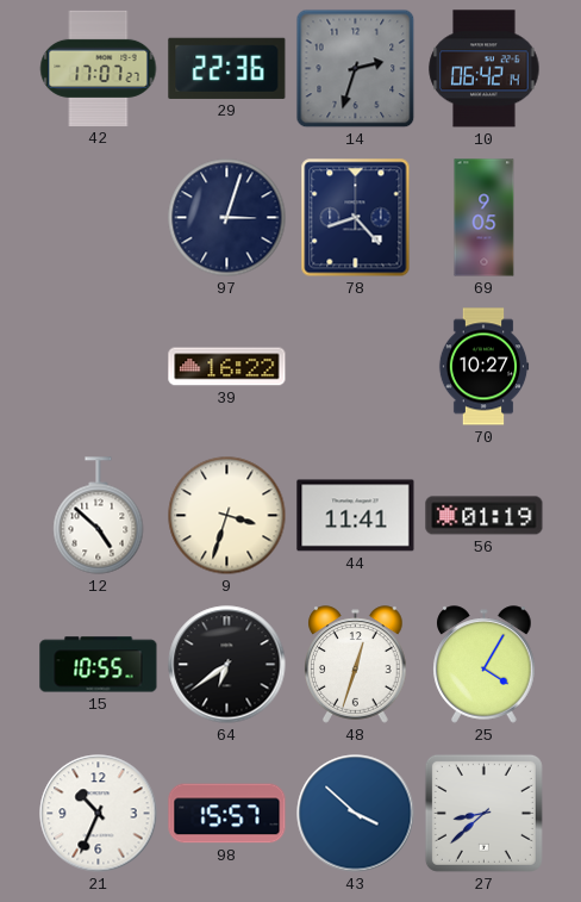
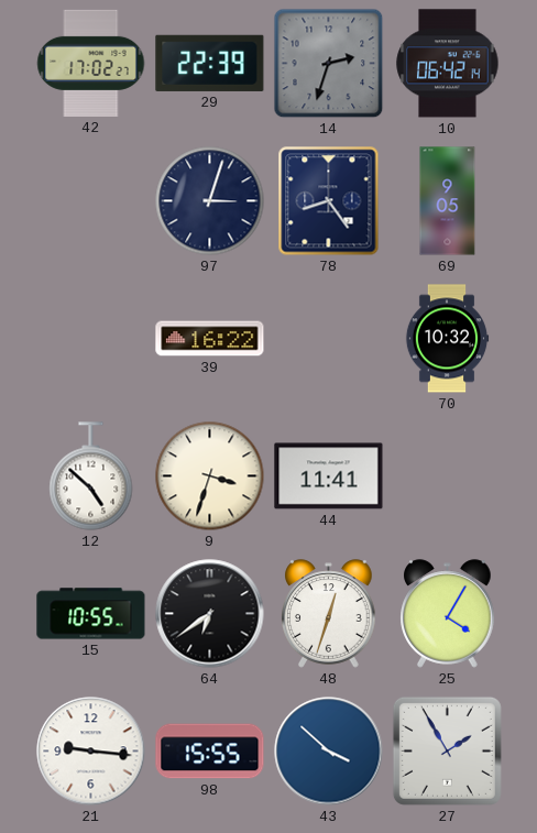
42: 17:07 -> 17:02 (91, 63)
29: 22:36 -> 22:39 (210, 63)
78: 8:23 -> 8:24 (329, 201)
70: 10:27 -> 10:32 (447, 339)
56: 01:19 -> none (485, 516)
21: 10:34 -> 9:16 (91, 752)
98: 15:57 -> 15:55 (210, 752)
27: 8:38 -> 1:55 (447, 750)
